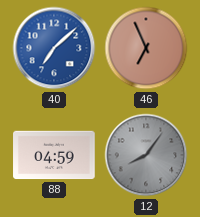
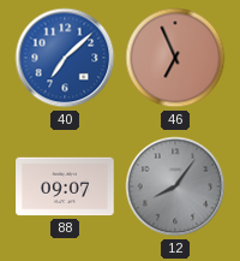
88: 04:59 -> 09:07 (65, 186)
